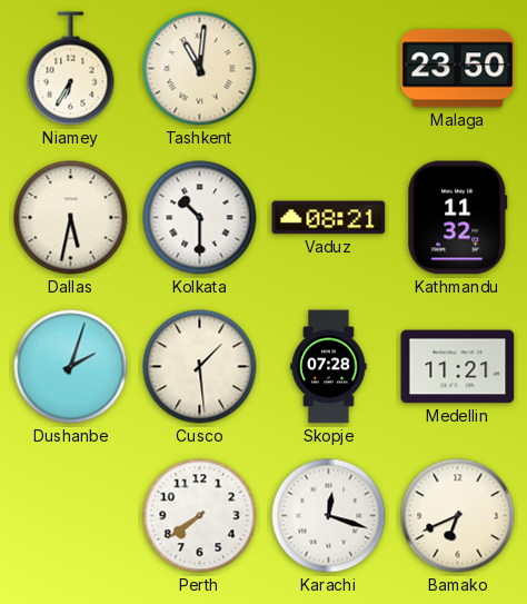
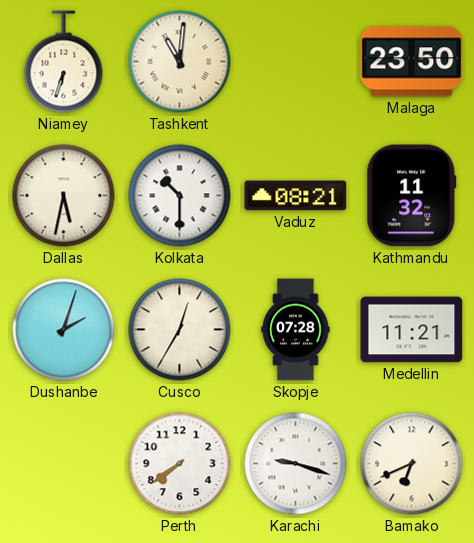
Niamey: 6:35 -> 6:33 (64, 62)
Cusco: 1:29 -> 12:35 (180, 330)
Karachi: 12:18 -> 9:18 (296, 464)
